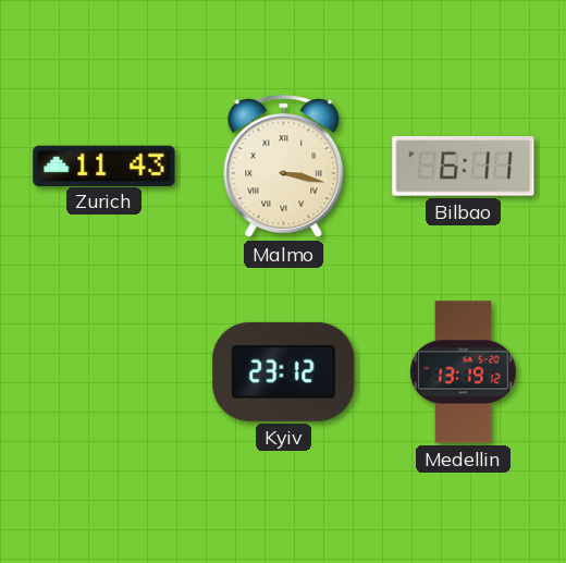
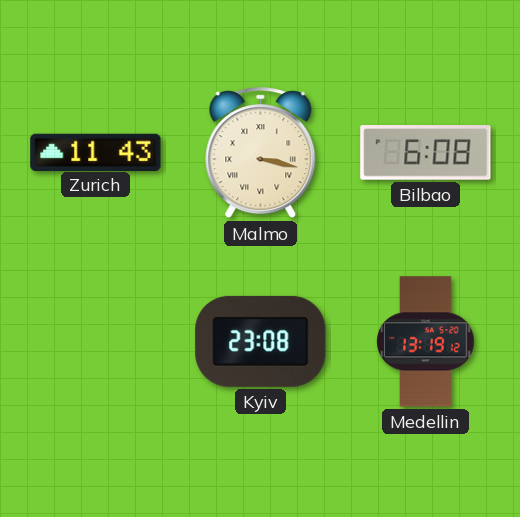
Bilbao: 6:11 -> 6:08 (426, 153)
Kyiv: 23:12 -> 23:08 (261, 341)
